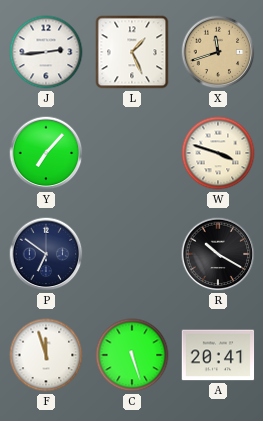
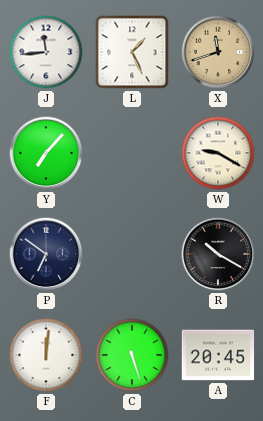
J: 2:44 -> 11:44 (46, 52)
W: 3:48 -> 9:20 (218, 153)
F: 11:57 -> 12:01 (46, 355)
A: 20:41 -> 20:45 (218, 355)
